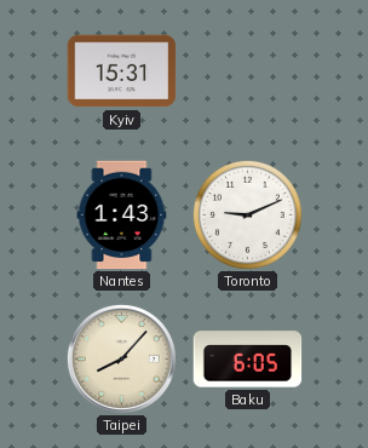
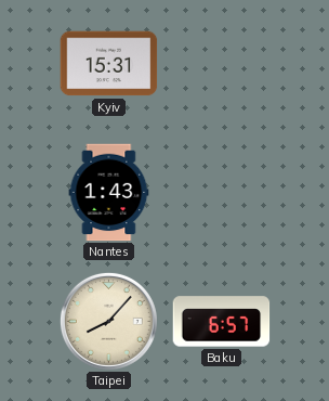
Toronto: 9:11 -> none (247, 214)
Baku: 6:05 -> 6:57 (222, 322)
